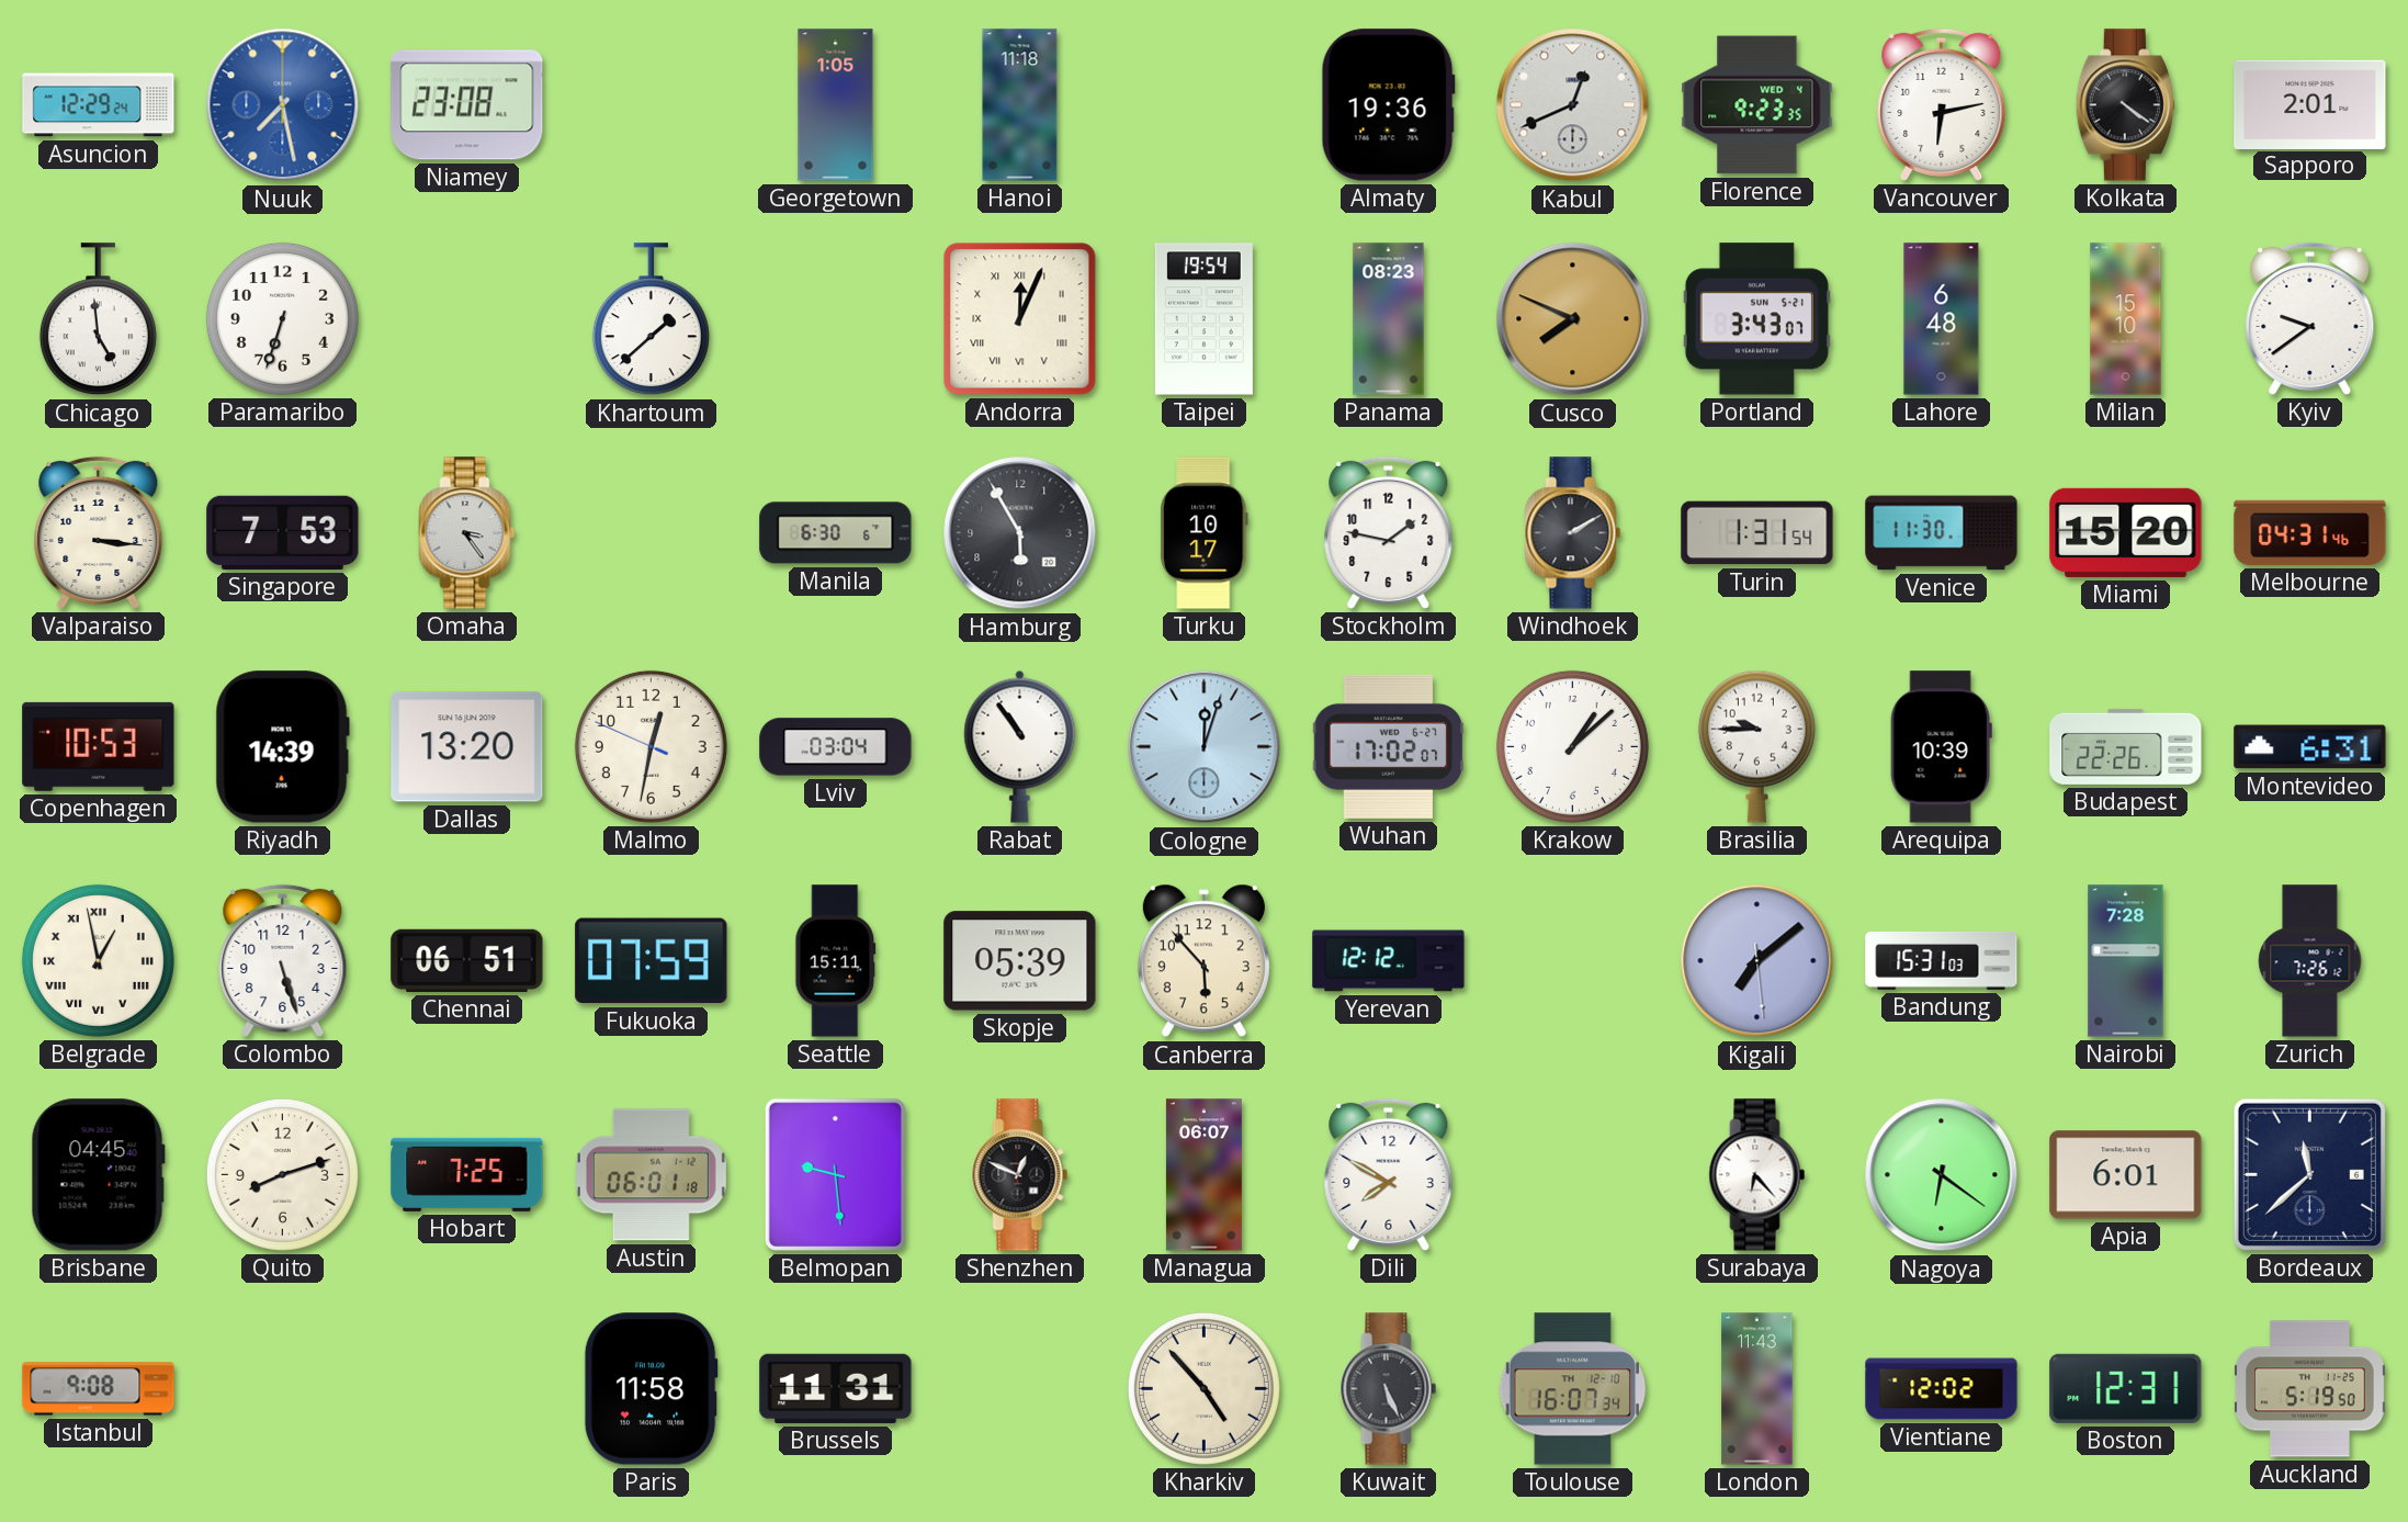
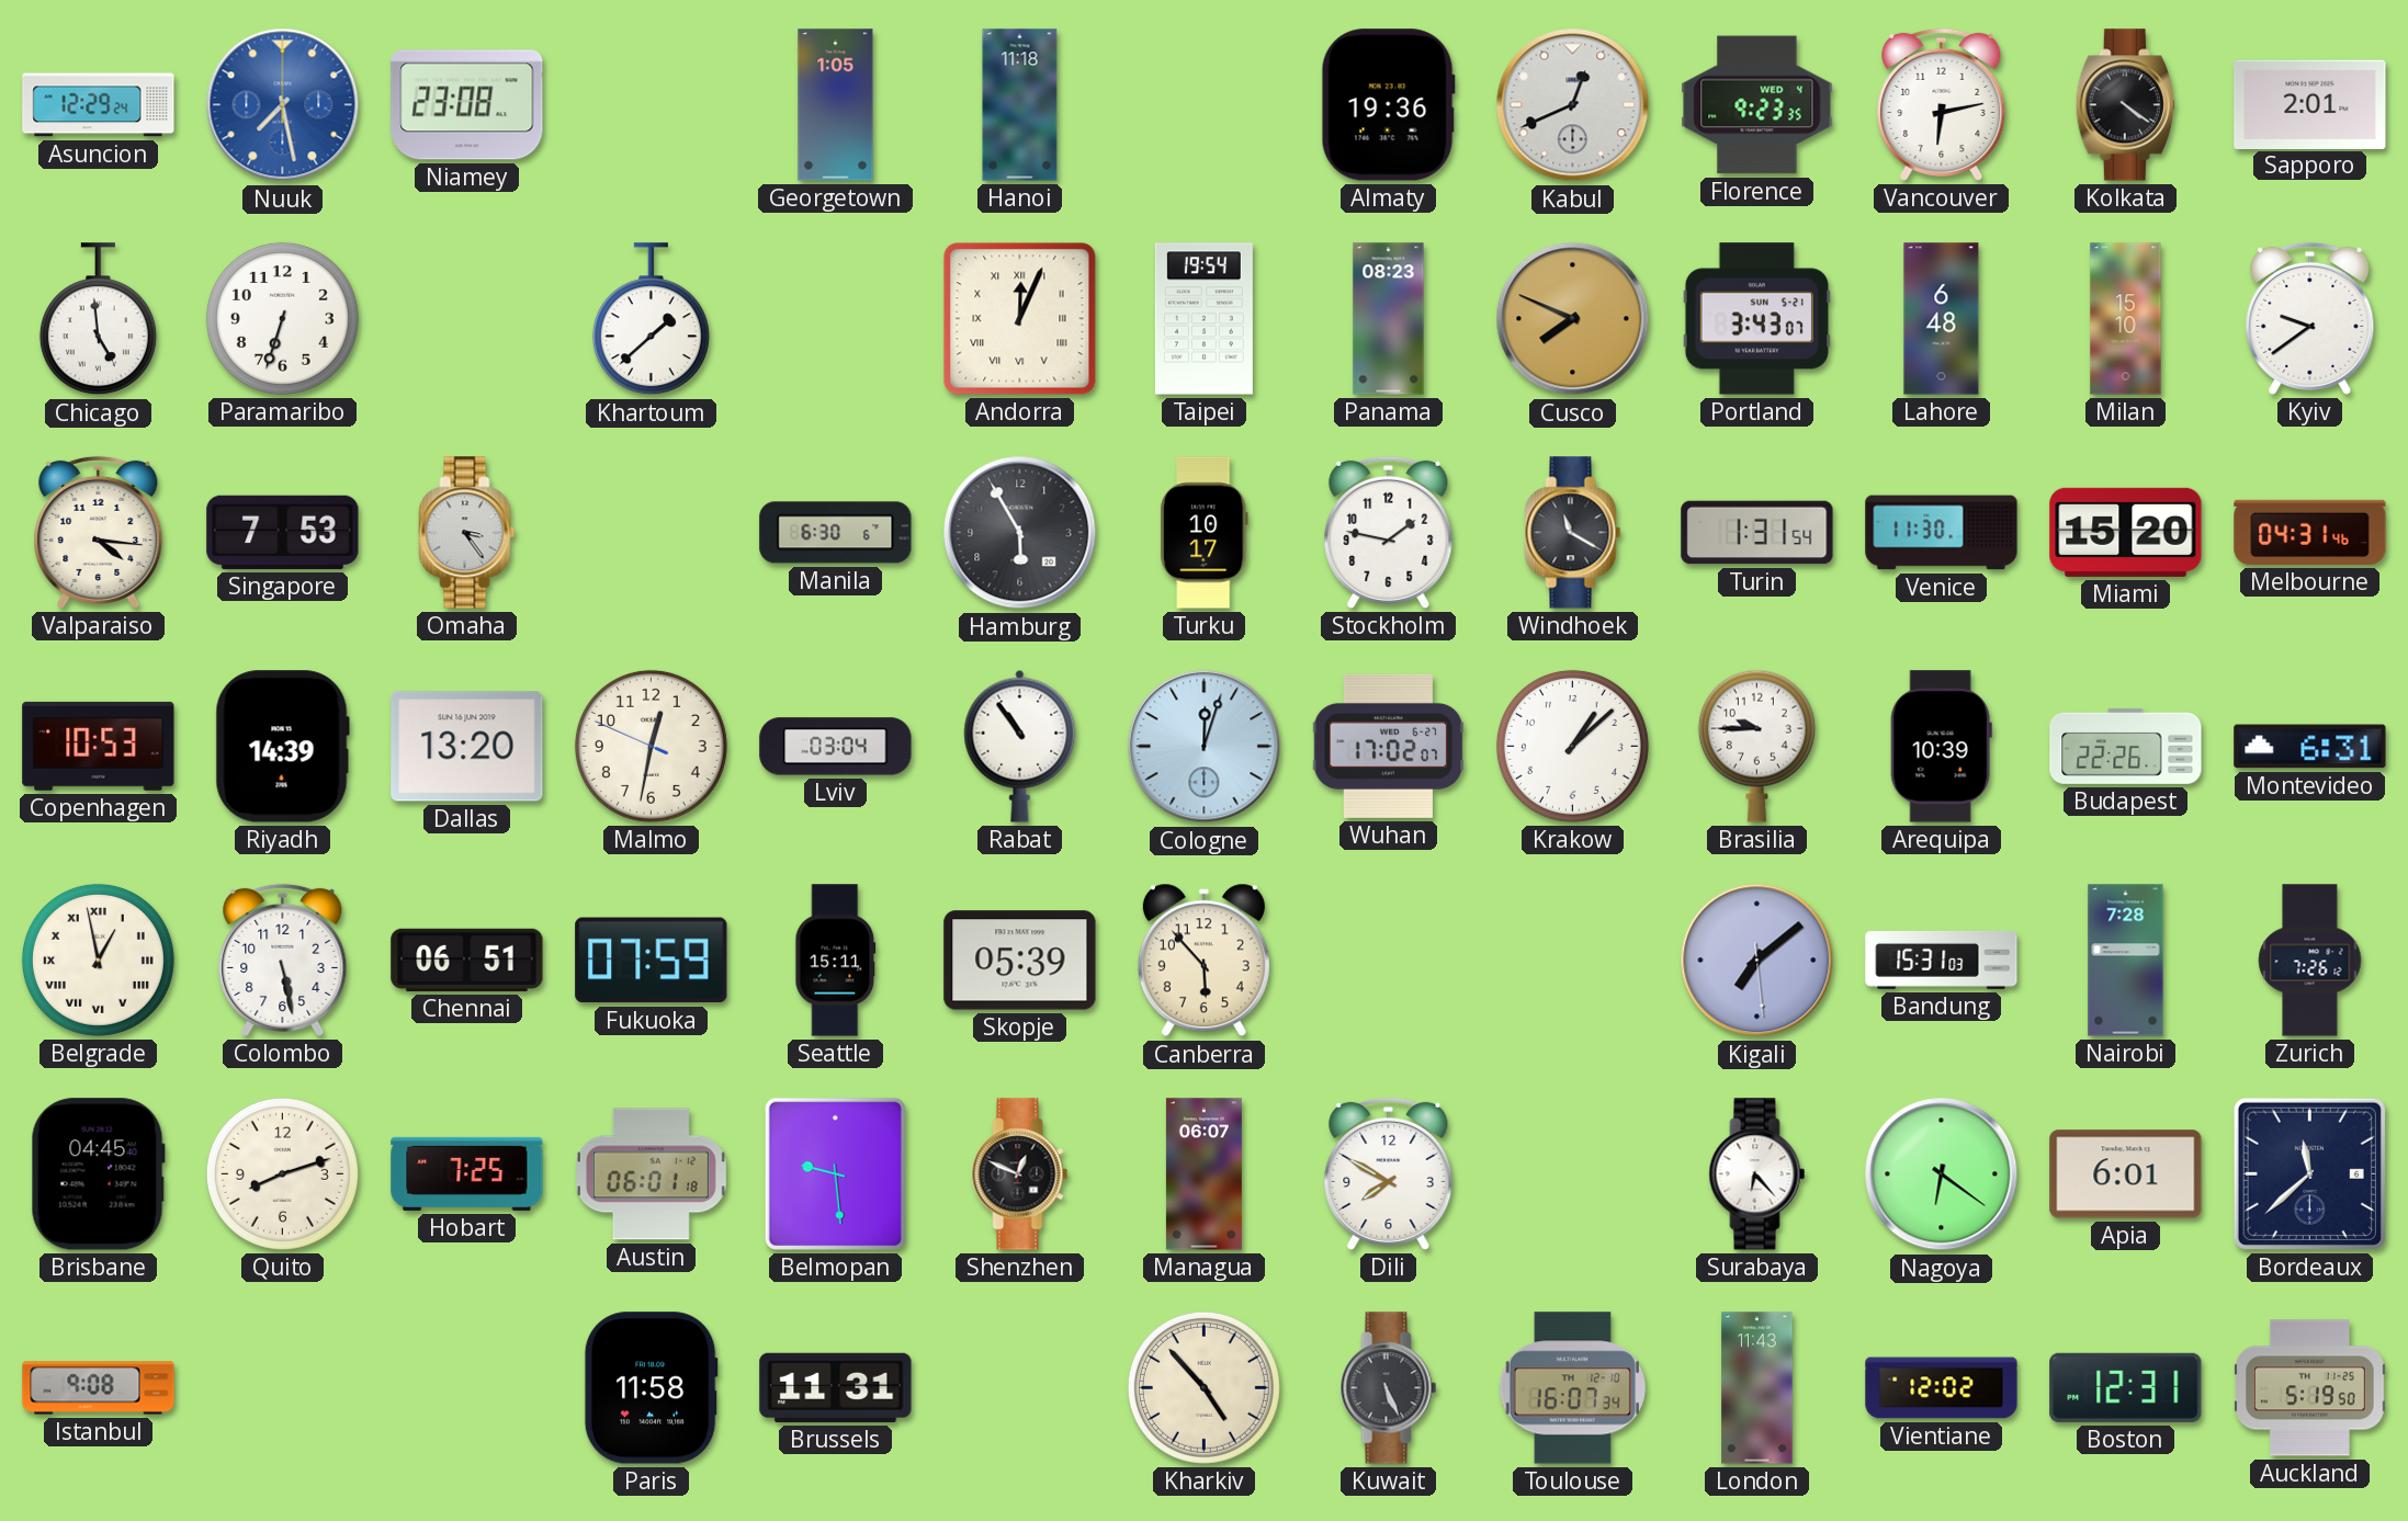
Valparaiso: 3:16 -> 4:16 (99, 532)
Windhoek: 2:10 -> 11:20 (1573, 533)
Colombo: 5:27 -> 5:28 (283, 960)
Yerevan: 12:12 -> none (1389, 961)
